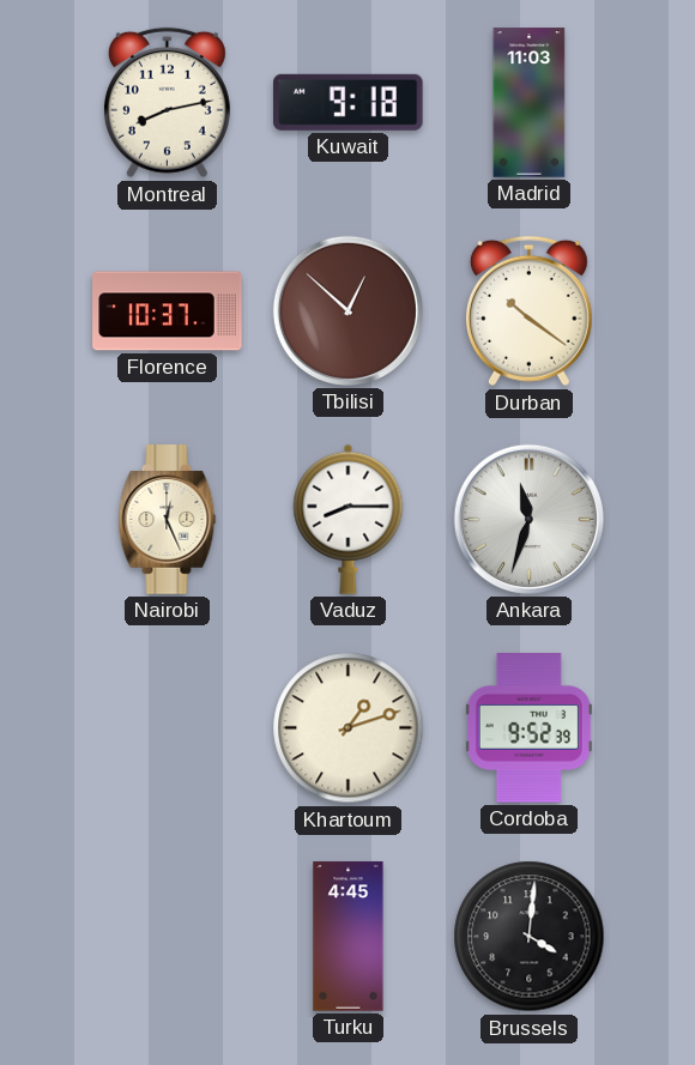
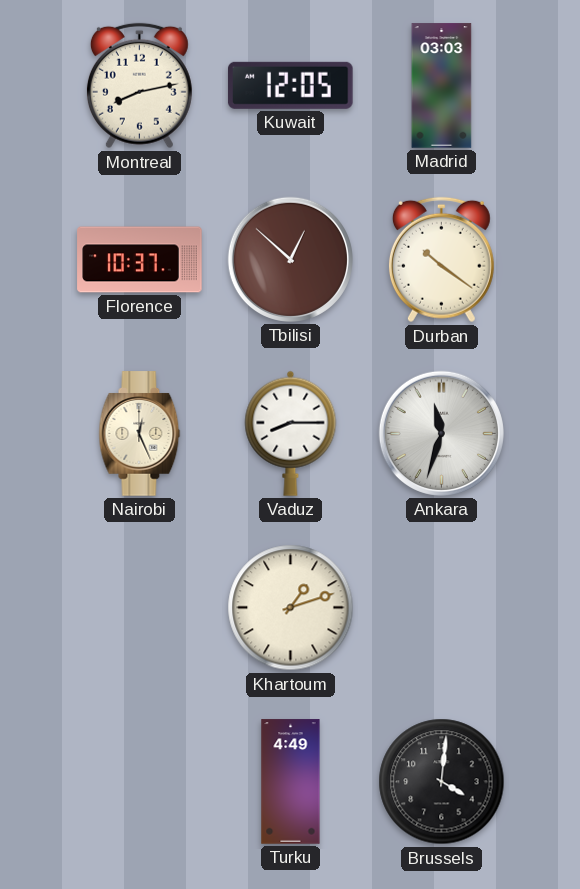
Kuwait: 9:18 -> 12:05 (290, 85)
Madrid: 11:03 -> 03:03 (442, 86)
Cordoba: 9:52 -> none (528, 728)
Turku: 4:45 -> 4:49 (291, 782)
